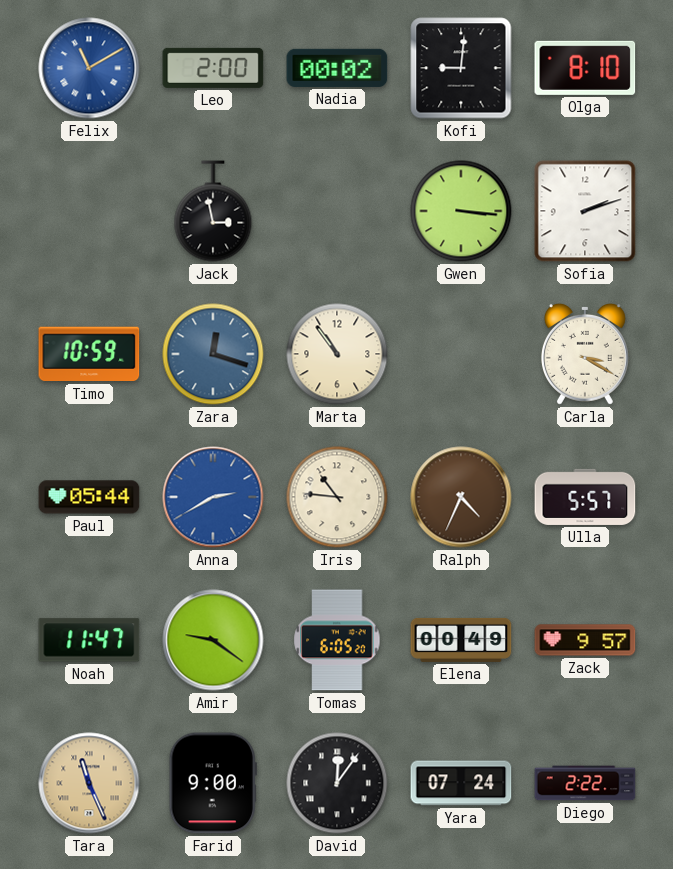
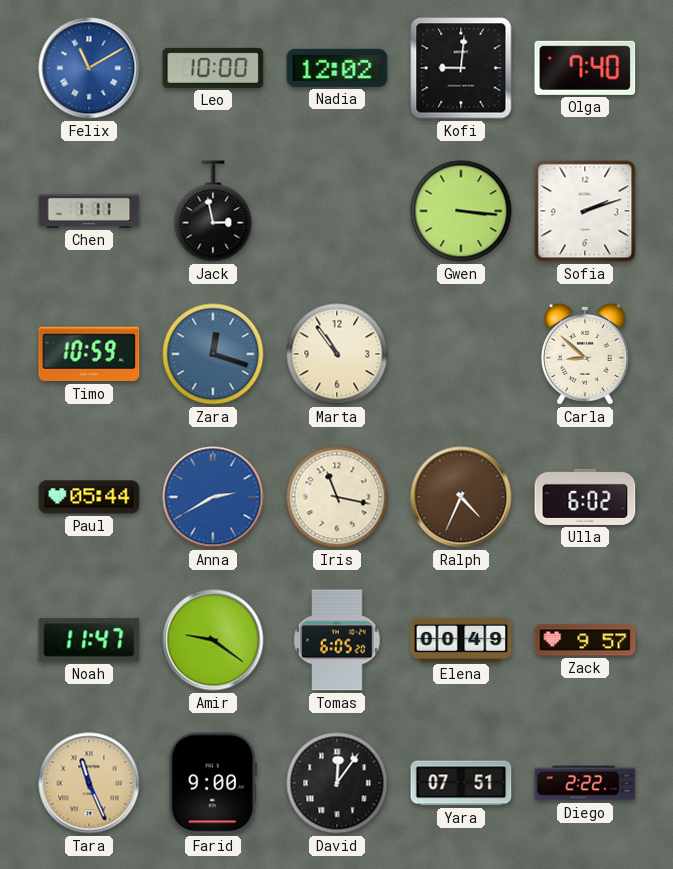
Leo: 2:00 -> 10:00 (213, 68)
Nadia: 00:02 -> 12:02 (337, 68)
Olga: 8:10 -> 7:40 (585, 68)
Chen: none -> 1:11 (89, 211)
Carla: 3:20 -> 8:52 (585, 354)
Iris: 10:46 -> 11:17 (337, 497)
Ulla: 5:57 -> 6:02 (585, 497)
Yara: 07:24 -> 07:51 (461, 783)
